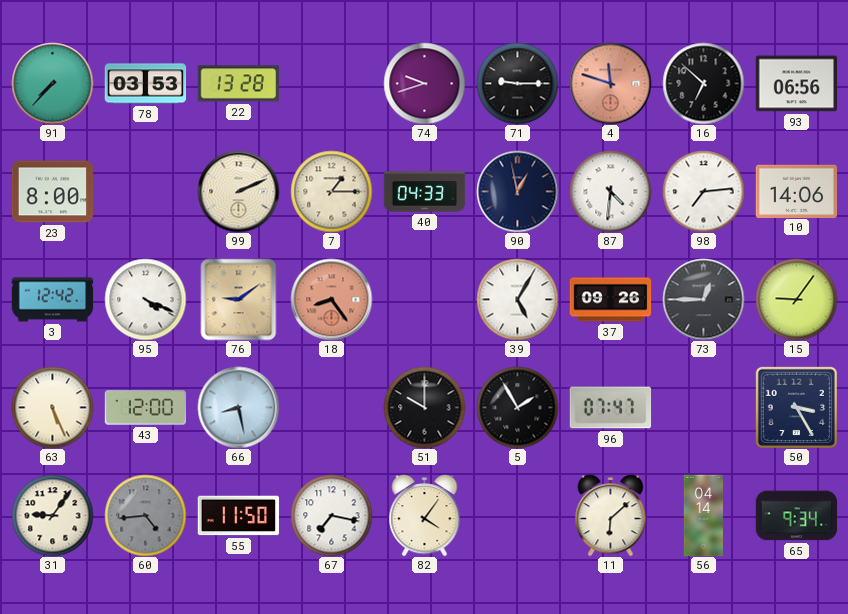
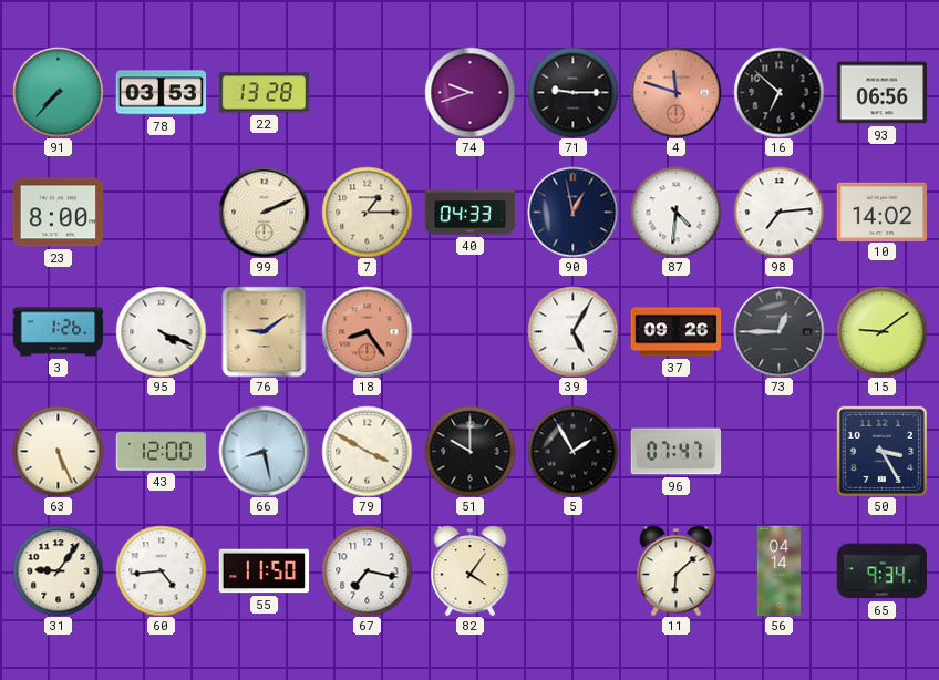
10: 14:06 -> 14:02 (881, 212)
3: 12:42 -> 1:26 (58, 332)
15: 9:06 -> 9:09 (881, 331)
79: none -> 3:50 (367, 451)
60 dial: grey -> white (161, 570)
